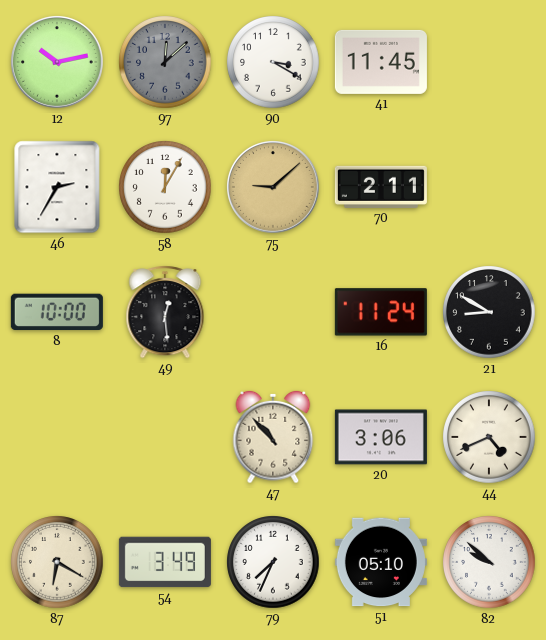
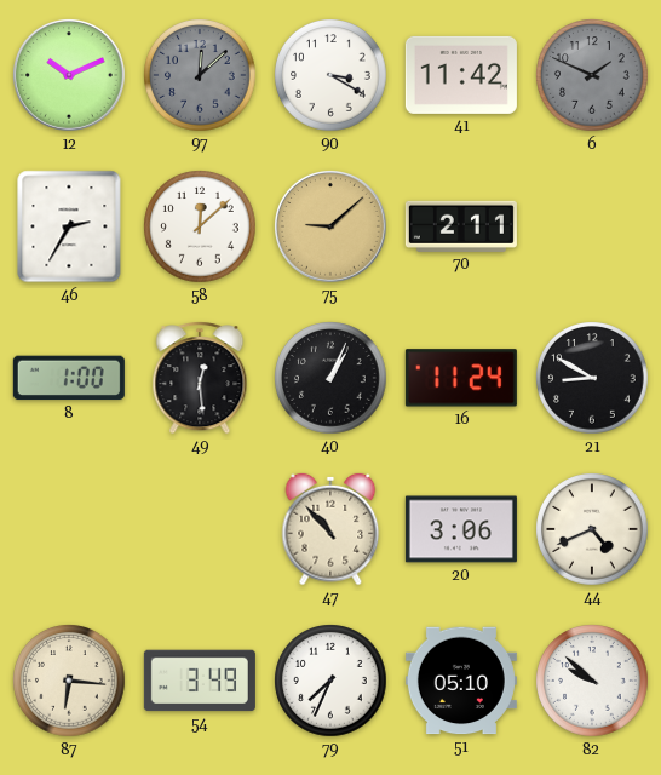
12: 10:13 -> 10:11 (69, 75)
41: 11:45 -> 11:42 (461, 75)
6: none -> 1:49 (592, 75)
58: 12:05 -> 12:08 (200, 226)
8: 10:00 -> 1:00 (69, 378)
40: none -> 1:04 (330, 378)
87: 6:20 -> 6:16 (69, 681)
